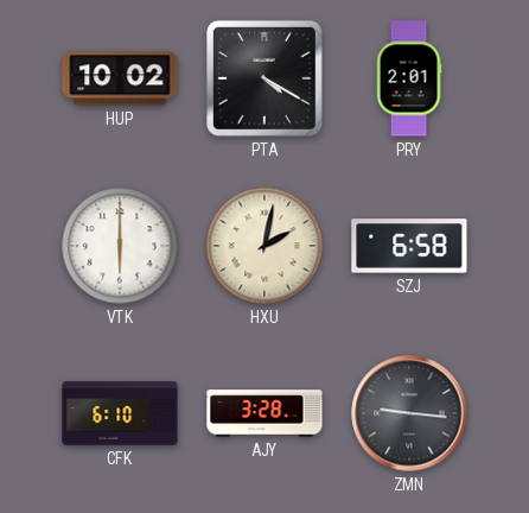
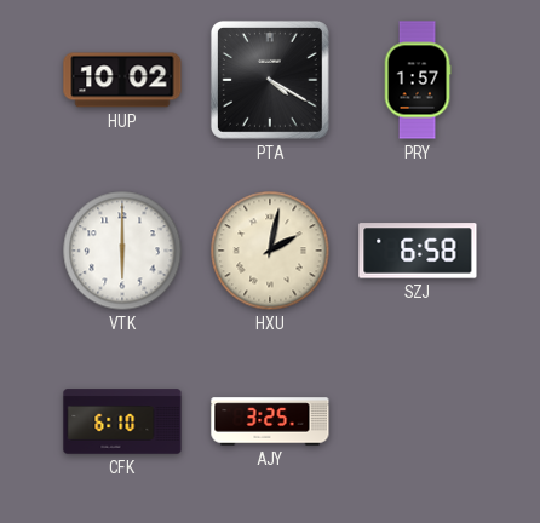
PRY: 2:01 -> 1:57 (418, 80)
AJY: 3:28 -> 3:25 (270, 421)
ZMN: 9:16 -> none (409, 413)
